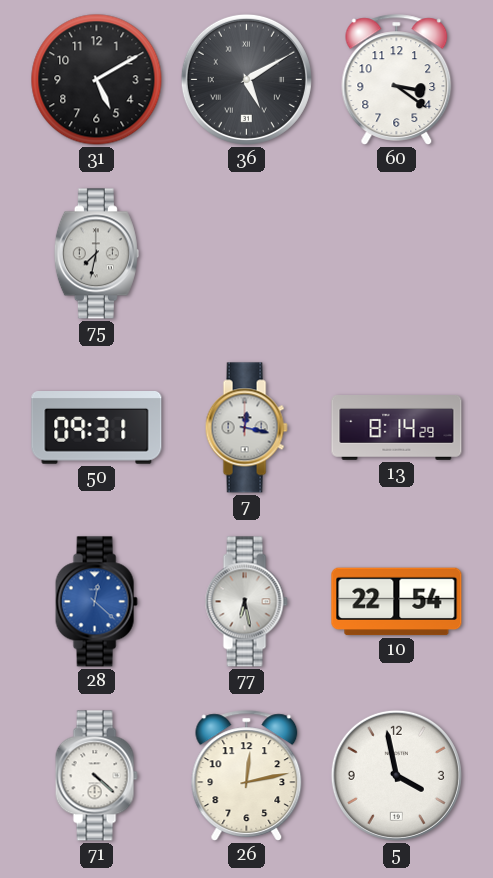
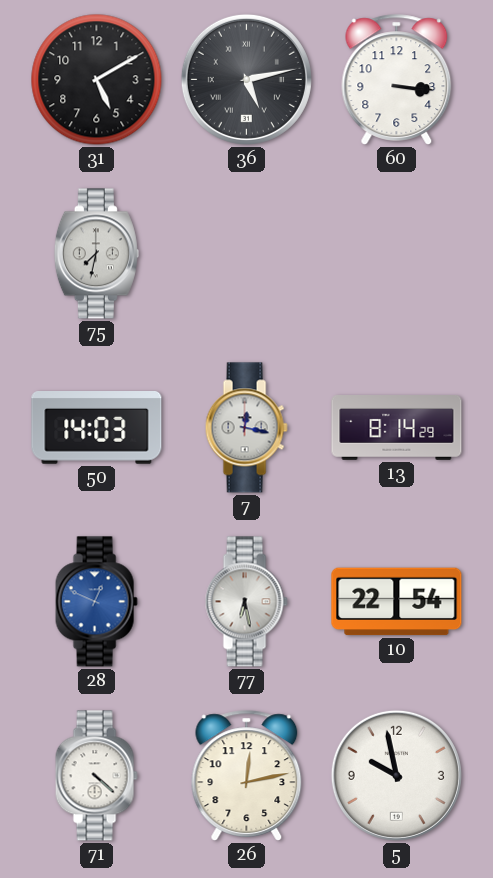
36: 5:10 -> 5:13 (246, 79)
60: 3:21 -> 3:16 (397, 80)
50: 09:31 -> 14:03 (97, 428)
28: 12:22 -> 12:49 (96, 602)
5: 3:58 -> 9:58 (396, 775)
